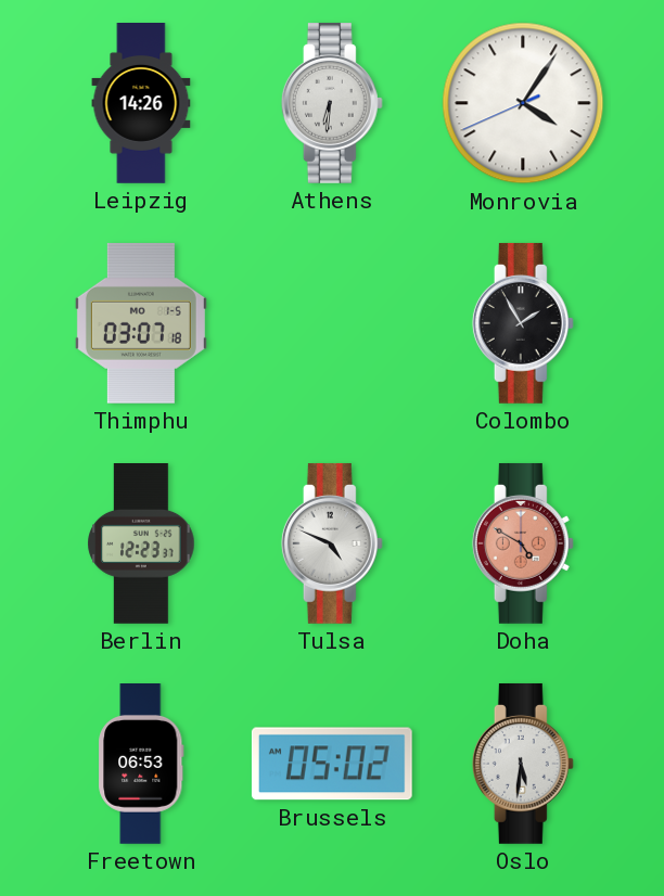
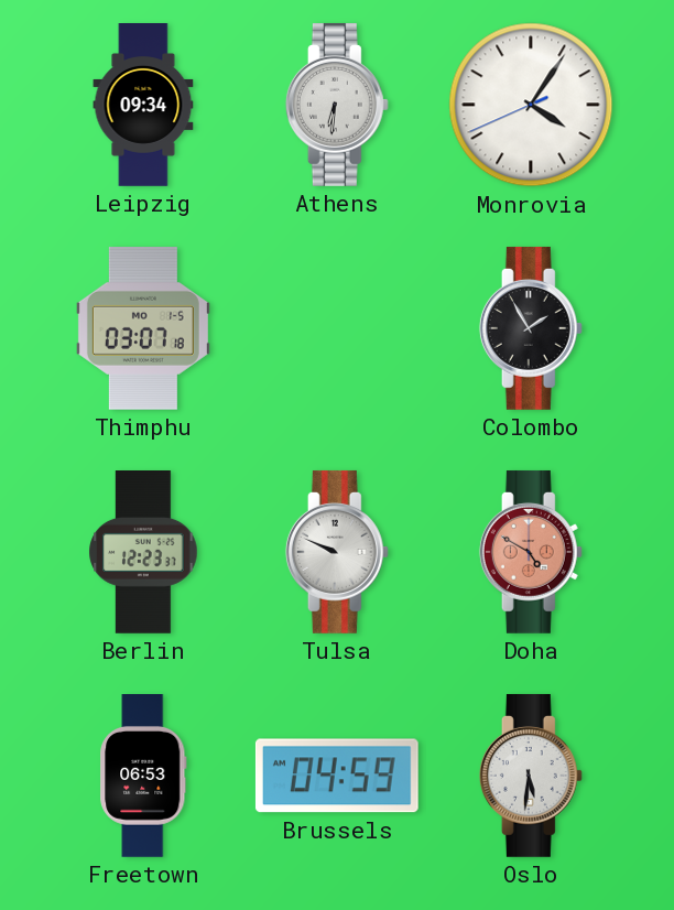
Leipzig: 14:26 -> 09:34 (143, 106)
Tulsa: 4:49 -> 9:49 (337, 552)
Brussels: 05:02 -> 04:59 (337, 776)
